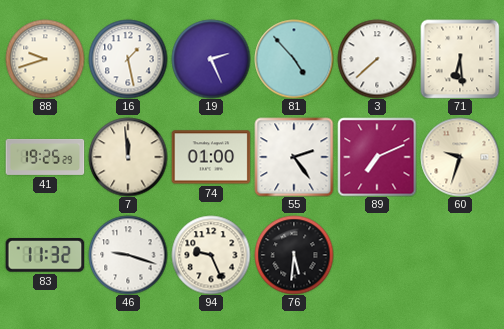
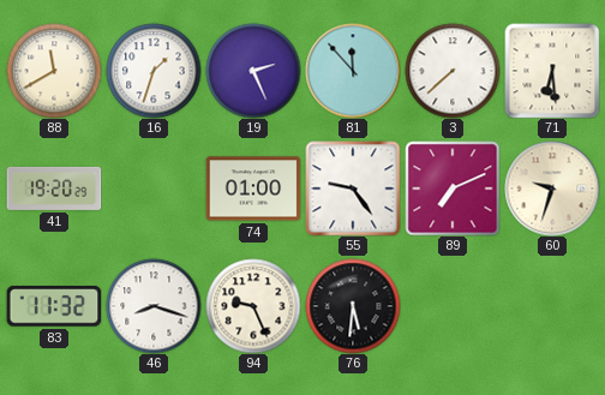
88: 9:42 -> 11:40 (54, 71)
16: 1:28 -> 1:33 (154, 71)
81: 4:53 -> 11:53 (353, 71)
41: 19:25 -> 19:20 (54, 188)
7: 11:59 -> none (128, 157)
55: 2:24 -> 9:24 (353, 188)
46: 9:18 -> 8:18 (154, 306)
